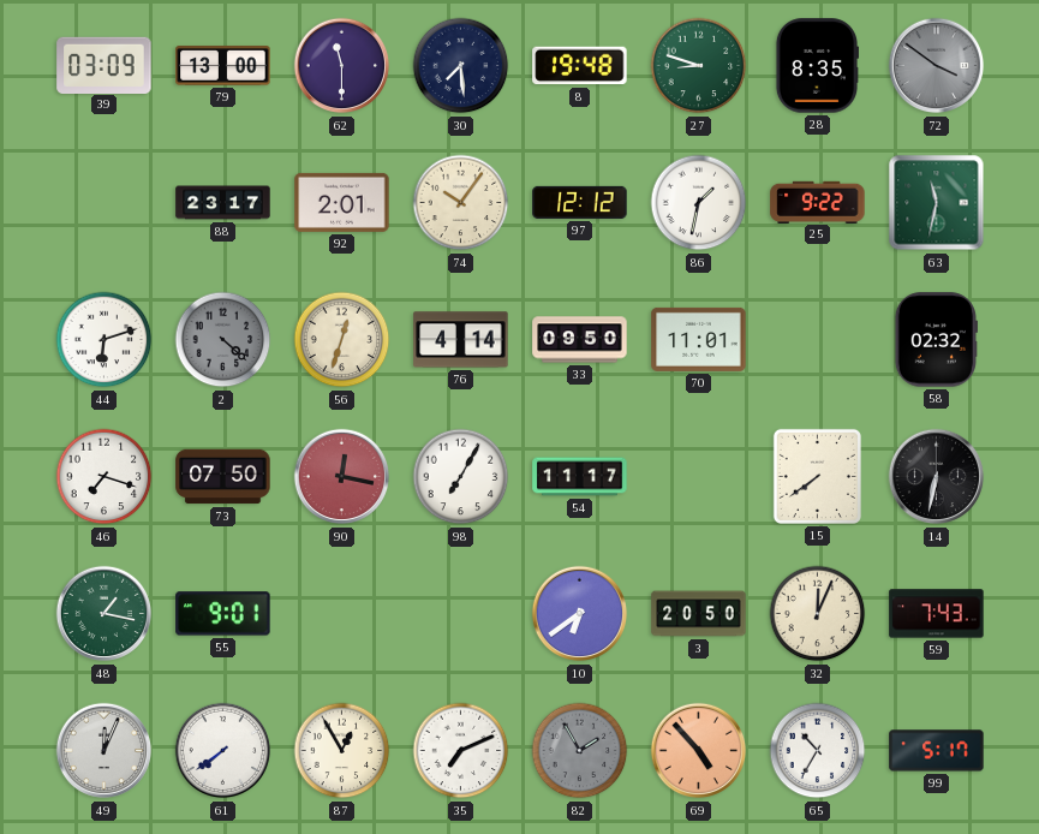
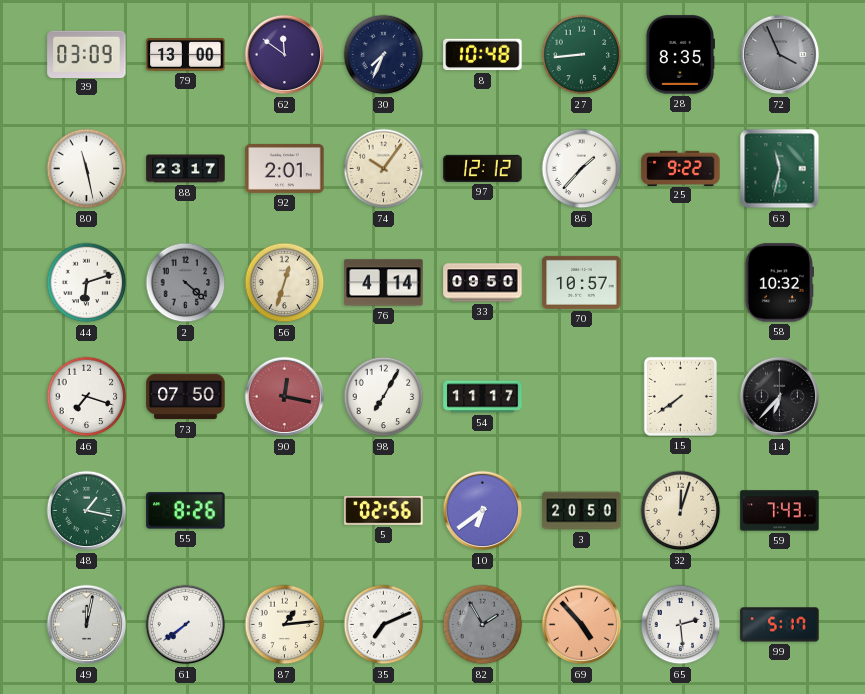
62: 11:30 -> 11:51 (285, 55)
30: 7:29 -> 7:34 (384, 55)
8: 19:48 -> 10:48 (483, 55)
27: 8:48 -> 8:44 (582, 55)
72: 3:51 -> 3:56 (780, 55)
80: none -> 11:28 (87, 169)
86: 1:32 -> 1:37 (582, 169)
70: 11:01 -> 10:57 (582, 282)
58: 02:32 -> 10:32 (778, 283)
14: 6:32 -> 6:37 (780, 397)
55: 9:01 -> 8:26 (186, 511)
5: none -> 02:56 (384, 511)
32: 12:04 -> 12:03 (681, 511)
49: 12:04 -> 12:02 (87, 625)
87: 12:55 -> 1:14 (285, 625)
65: 10:35 -> 2:29 (681, 625)
